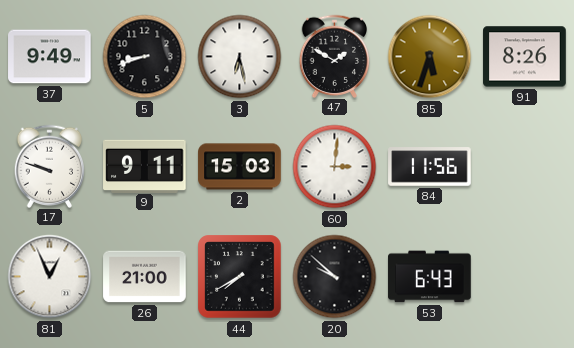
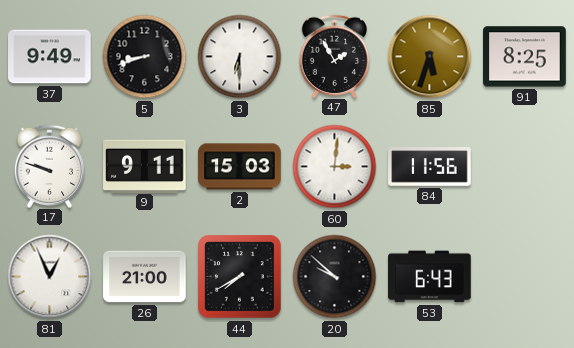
3: 6:28 -> 6:30 (240, 57)
47: 1:50 -> 1:55 (335, 56)
91: 8:26 -> 8:25 (525, 57)
